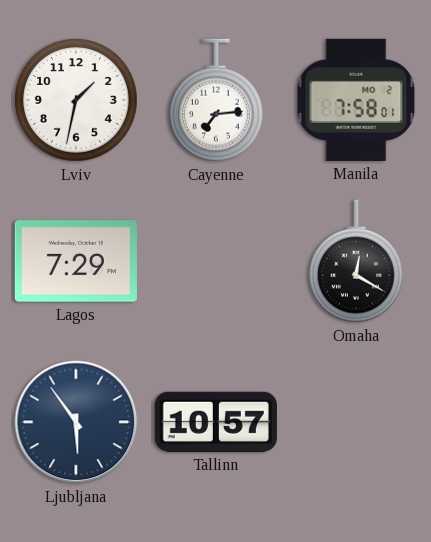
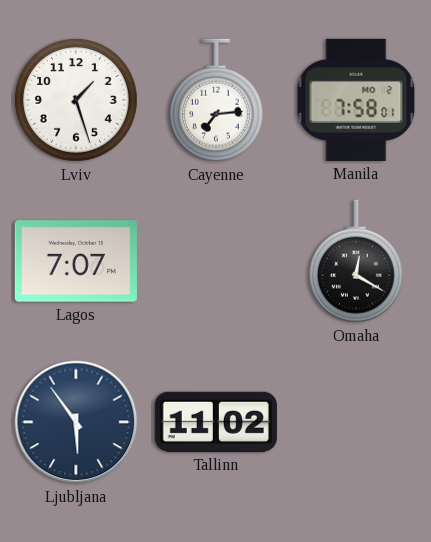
Lviv: 1:32 -> 1:27 (76, 100)
Lagos: 7:29 -> 7:07 (76, 261)
Tallinn: 10:57 -> 11:02 (216, 422)
